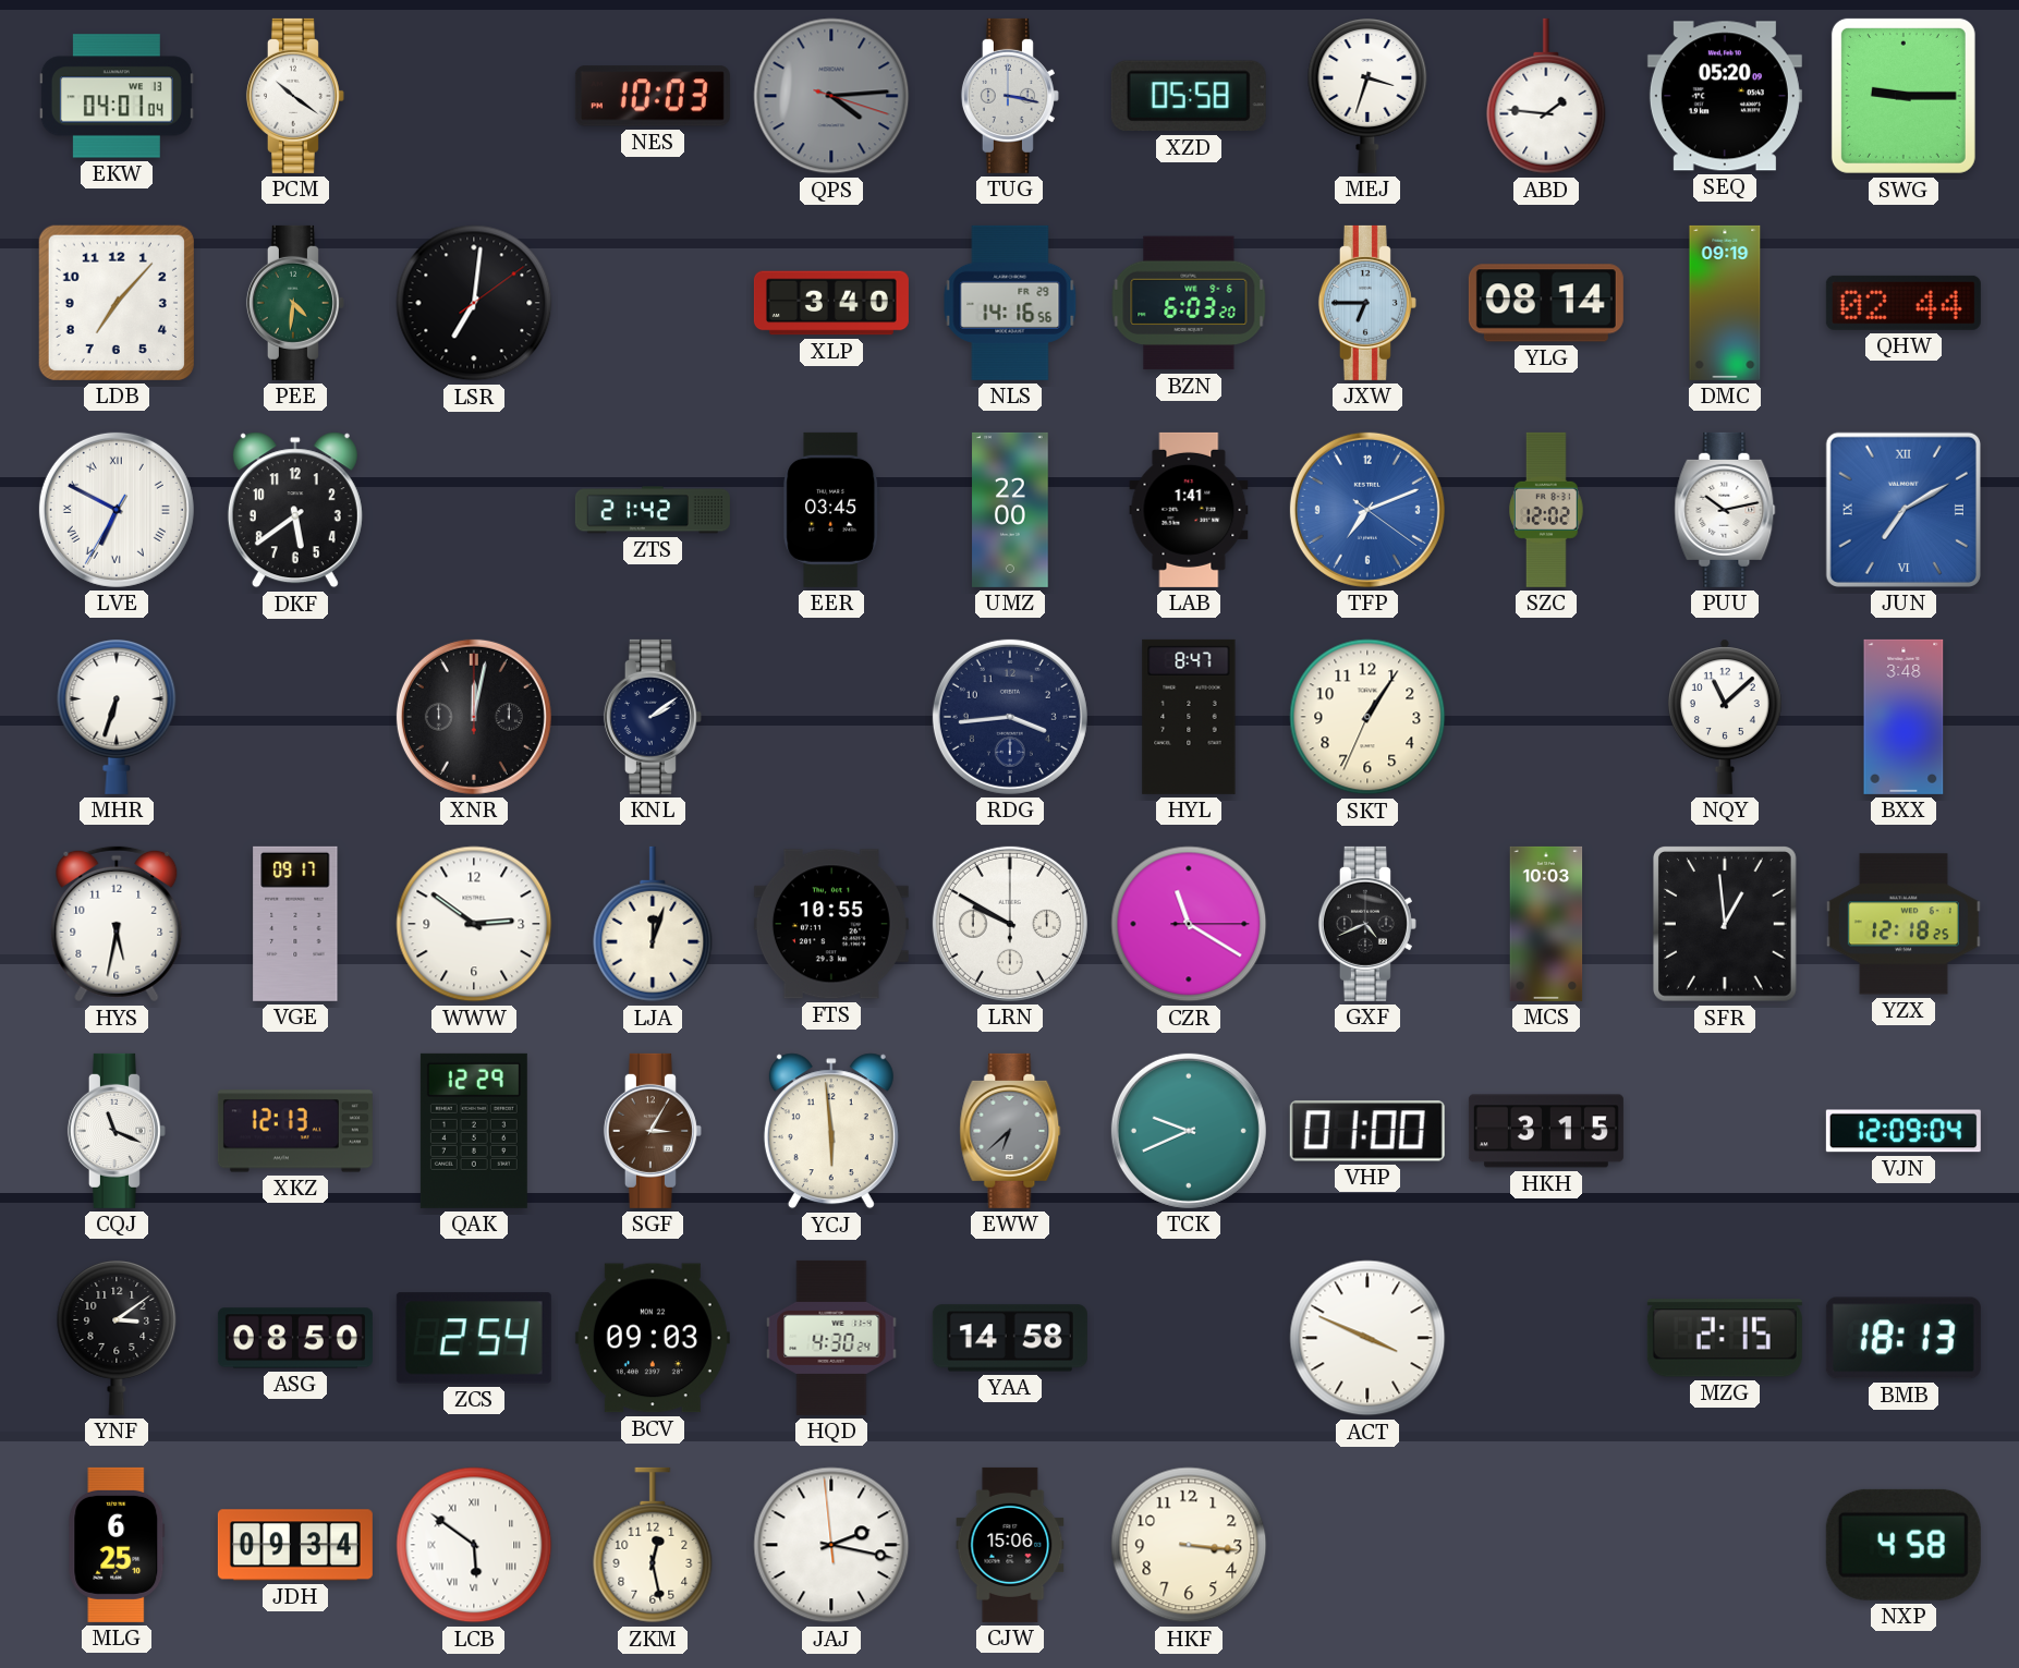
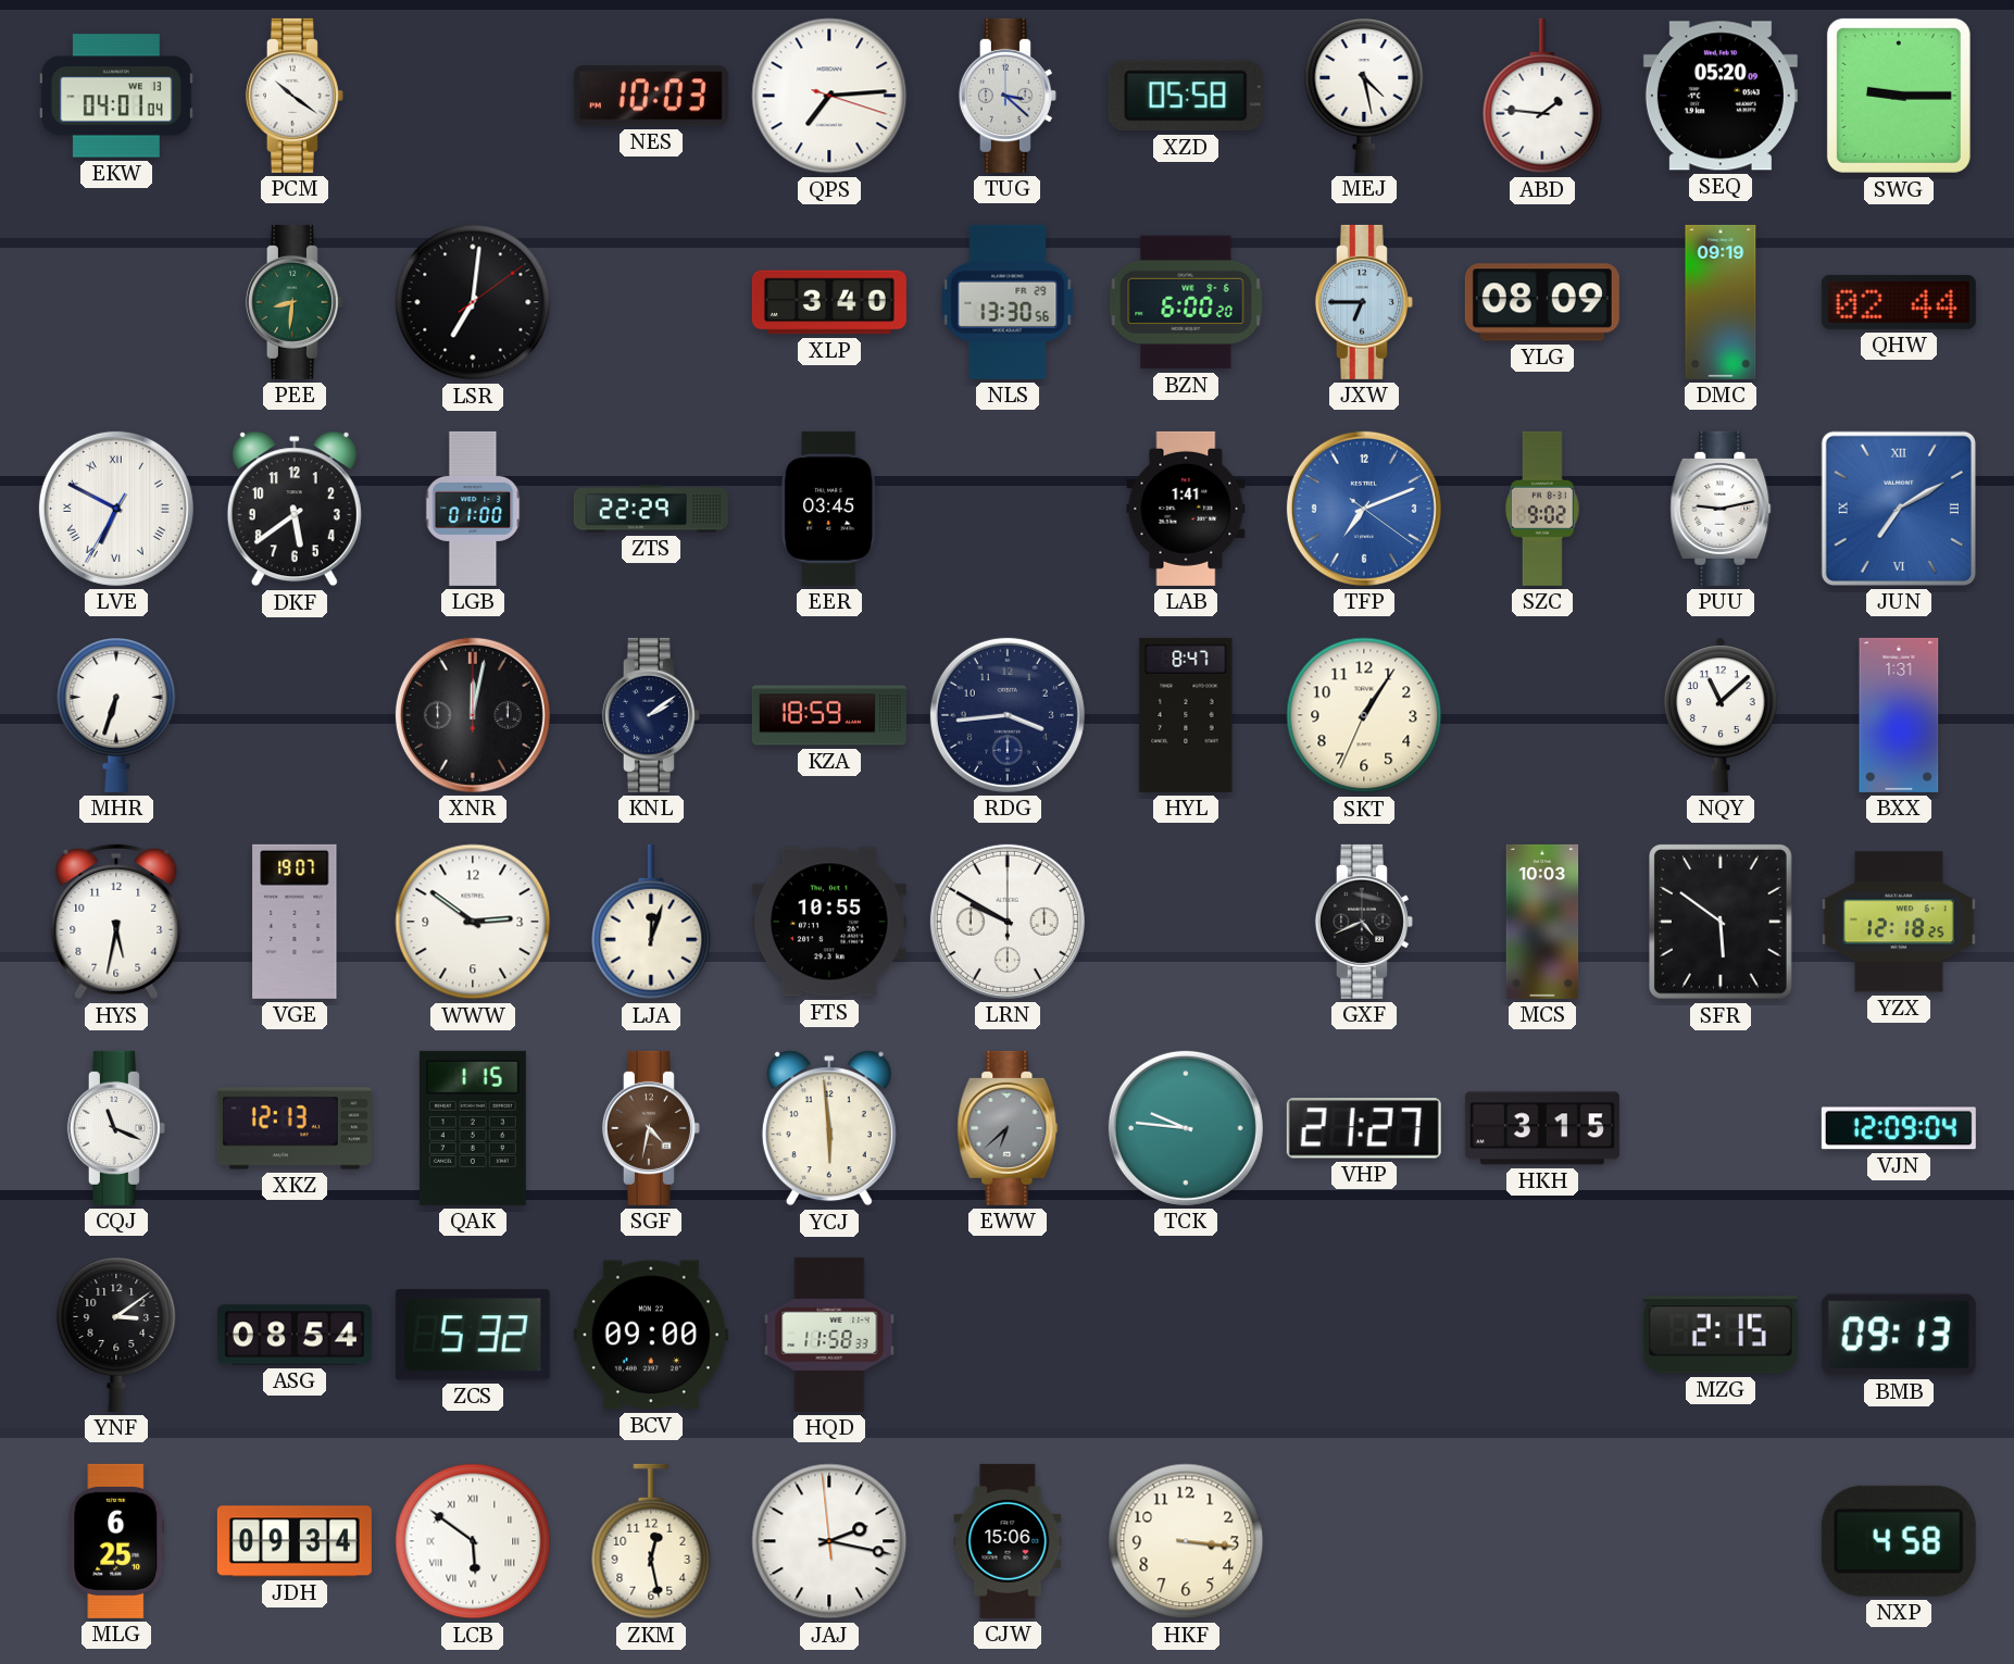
QPS: 4:14 -> 7:14 (829, 96)
QPS dial: grey -> white (829, 96)
TUG: 3:17 -> 3:22 (1008, 96)
MEJ: 3:33 -> 4:28 (1364, 96)
LDB: 7:07 -> none (117, 303)
PEE: 4:31 -> 8:31 (295, 302)
NLS: 14:16 -> 13:30 (1008, 302)
BZN: 6:03 -> 6:00 (1186, 302)
YLG: 08:14 -> 08:09 (1542, 302)
LGB: none -> 01:00 (473, 509)
ZTS: 21:42 -> 22:29 (651, 509)
UMZ: 22:00 -> none (1010, 510)
SZC: 12:02 -> 9:02 (1543, 509)
PUU: 10:13 -> 9:13 (1721, 509)
KZA: none -> 18:59 (829, 715)
BXX: 3:48 -> 1:31 (1899, 715)
VGE: 09:17 -> 19:07 (295, 922)
CZR: 11:20 -> none (1189, 924)
SFR: 12:59 -> 5:51 (1722, 923)
QAK: 12:29 -> 1:15 (473, 1128)
SGF: 3:05 -> 4:32 (651, 1128)
TCK: 9:41 -> 9:46 (1186, 1128)
VHP: 01:00 -> 21:27 (1364, 1128)
ASG: 08:50 -> 08:54 (295, 1335)
ZCS: 2:54 -> 5:32 (473, 1335)
BCV: 09:03 -> 09:00 (651, 1335)
HQD: 4:30 -> 11:58 (829, 1335)
YAA: 14:58 -> none (1010, 1338)
ACT: 3:49 -> none (1367, 1338)
BMB: 18:13 -> 09:13 (1899, 1335)
